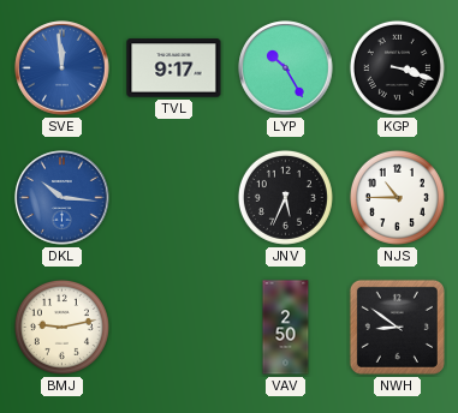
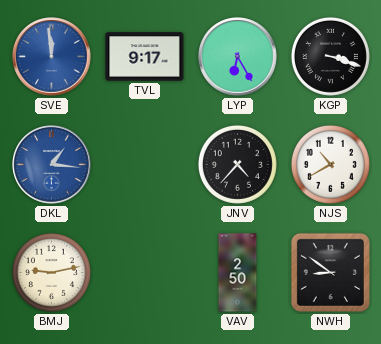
LYP: 10:25 -> 6:25 (238, 57)
DKL: 10:16 -> 1:16 (52, 165)
JNV: 5:34 -> 4:37 (237, 164)
NJS: 10:45 -> 10:40 (330, 164)
